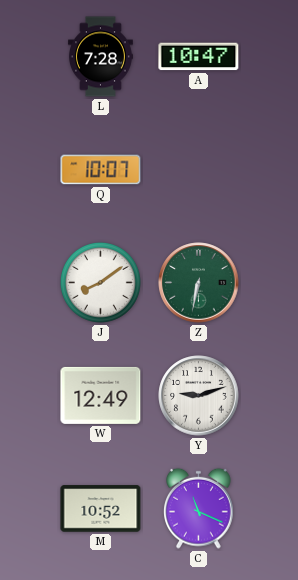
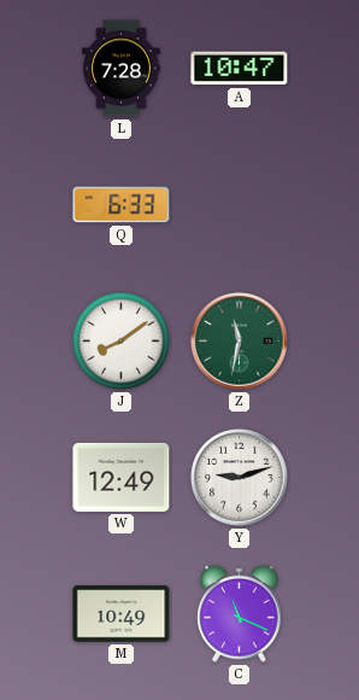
Q: 10:07 -> 6:33 (122, 205)
Z: 6:32 -> 11:32 (240, 342)
M: 10:52 -> 10:49 (122, 614)
